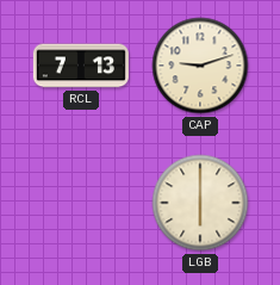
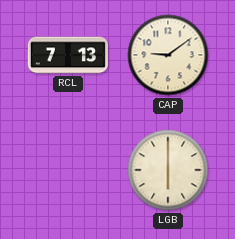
CAP: 9:12 -> 9:09 (168, 55)
